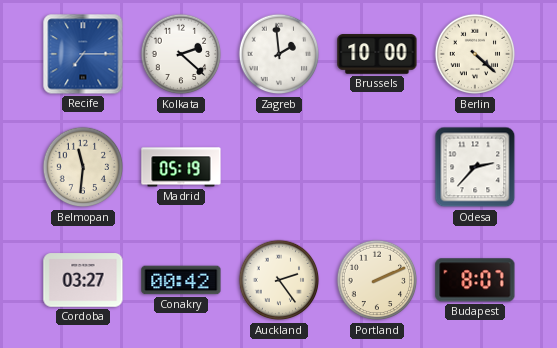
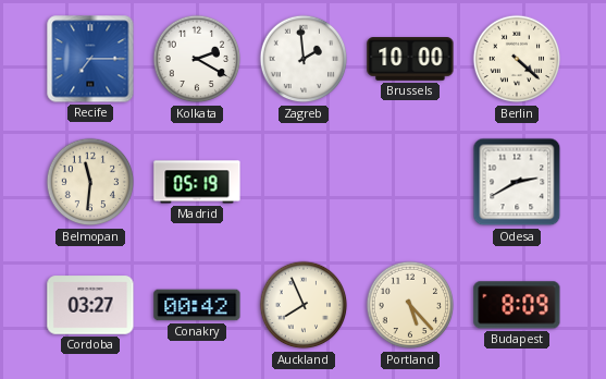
Kolkata: 2:22 -> 2:20 (197, 59)
Odesa: 2:37 -> 2:40 (517, 182)
Auckland: 2:24 -> 7:56 (304, 305)
Portland: 2:11 -> 5:23 (410, 305)
Budapest: 8:07 -> 8:09 (517, 305)
